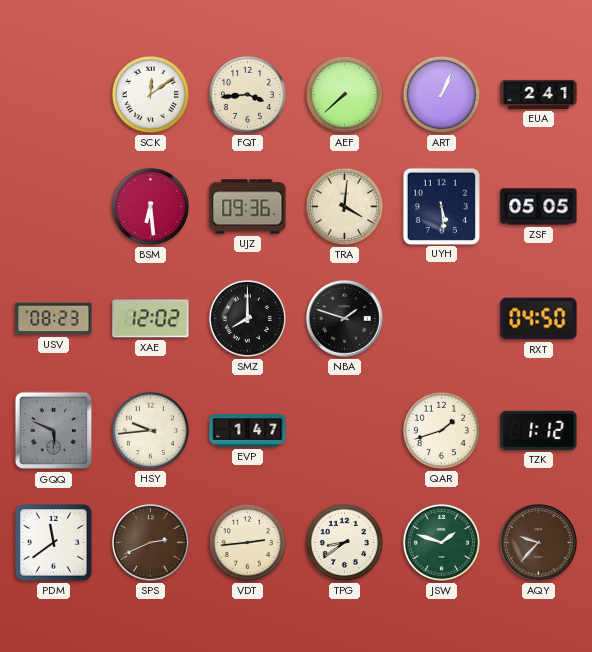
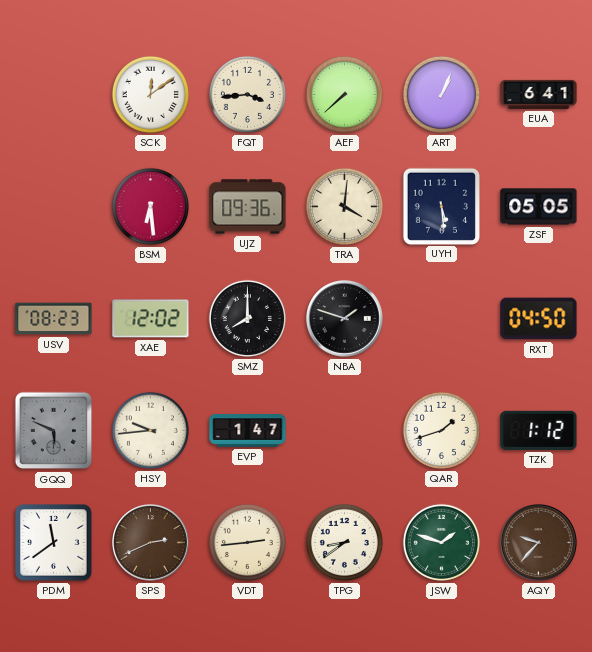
EUA: 2:41 -> 6:41 (539, 94)
